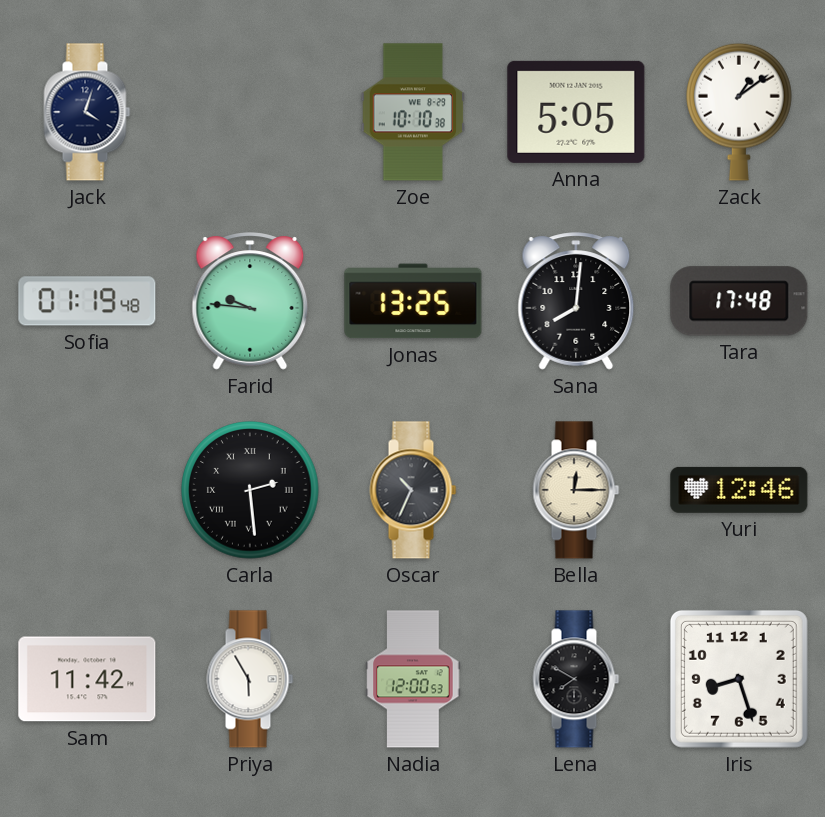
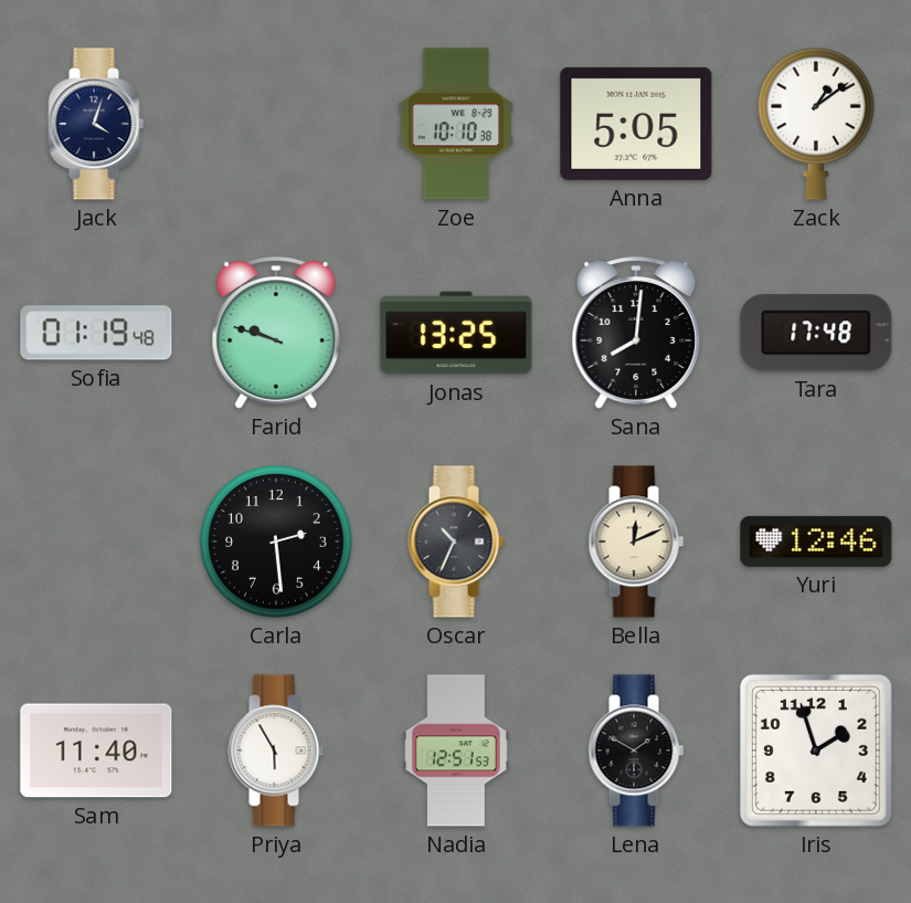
Farid: 9:46 -> 9:48 (276, 333)
Carla numerals: Roman -> Arabic (276, 542)
Bella: 12:15 -> 12:11 (636, 542)
Sam: 11:42 -> 11:40 (96, 750)
Nadia: 12:00 -> 12:51 (456, 750)
Lena: 7:50 -> 1:50 (636, 750)
Iris: 8:27 -> 1:57 (816, 750)
